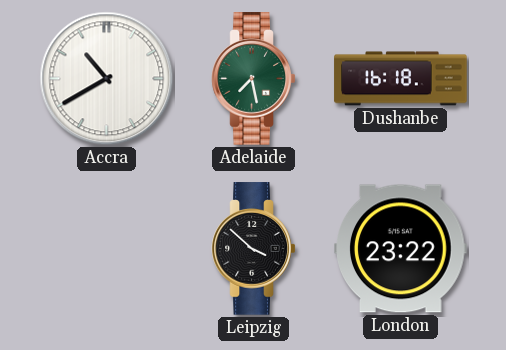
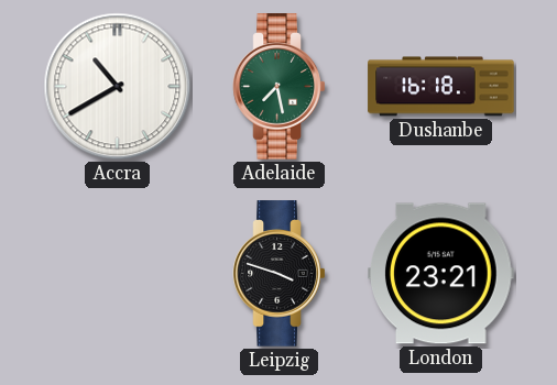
Leipzig: 3:52 -> 3:48 (280, 274)
London: 23:22 -> 23:21 (441, 274)
